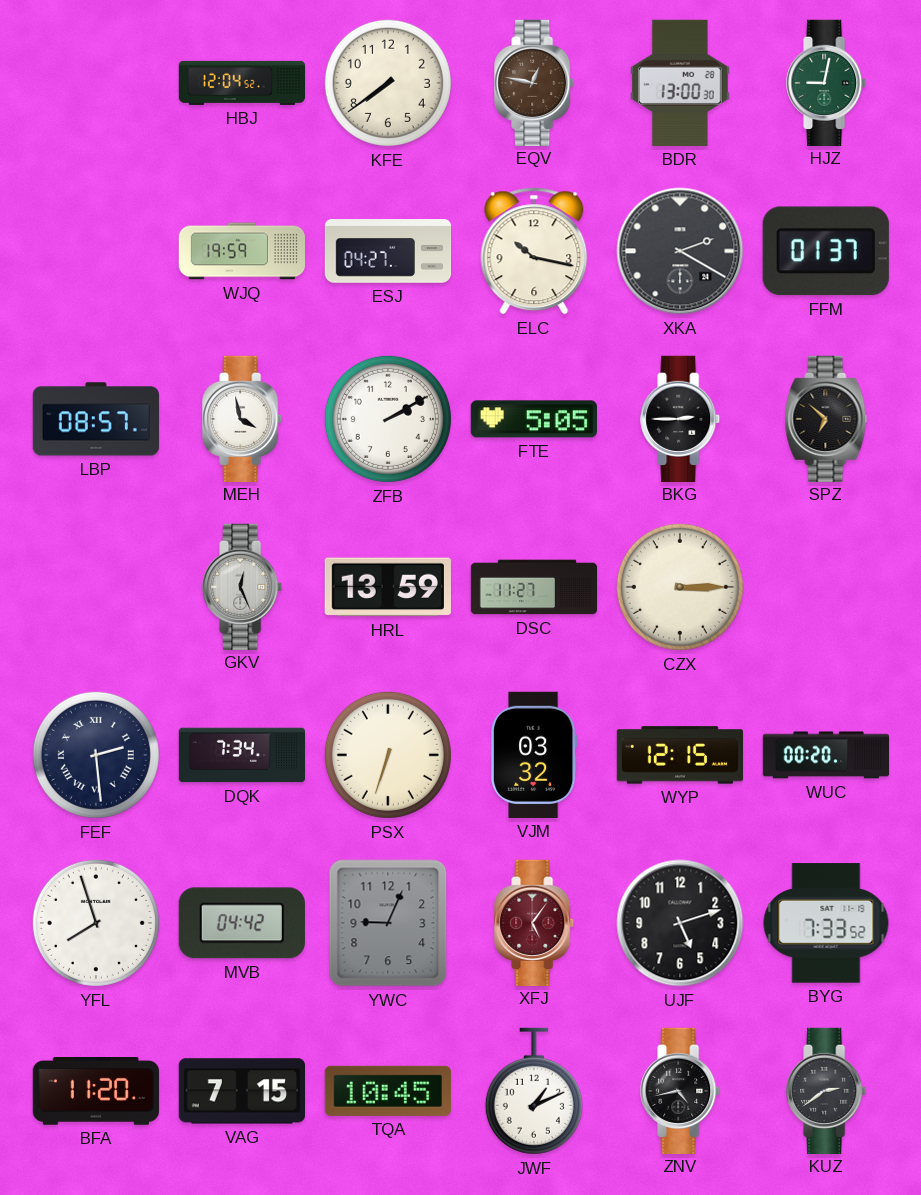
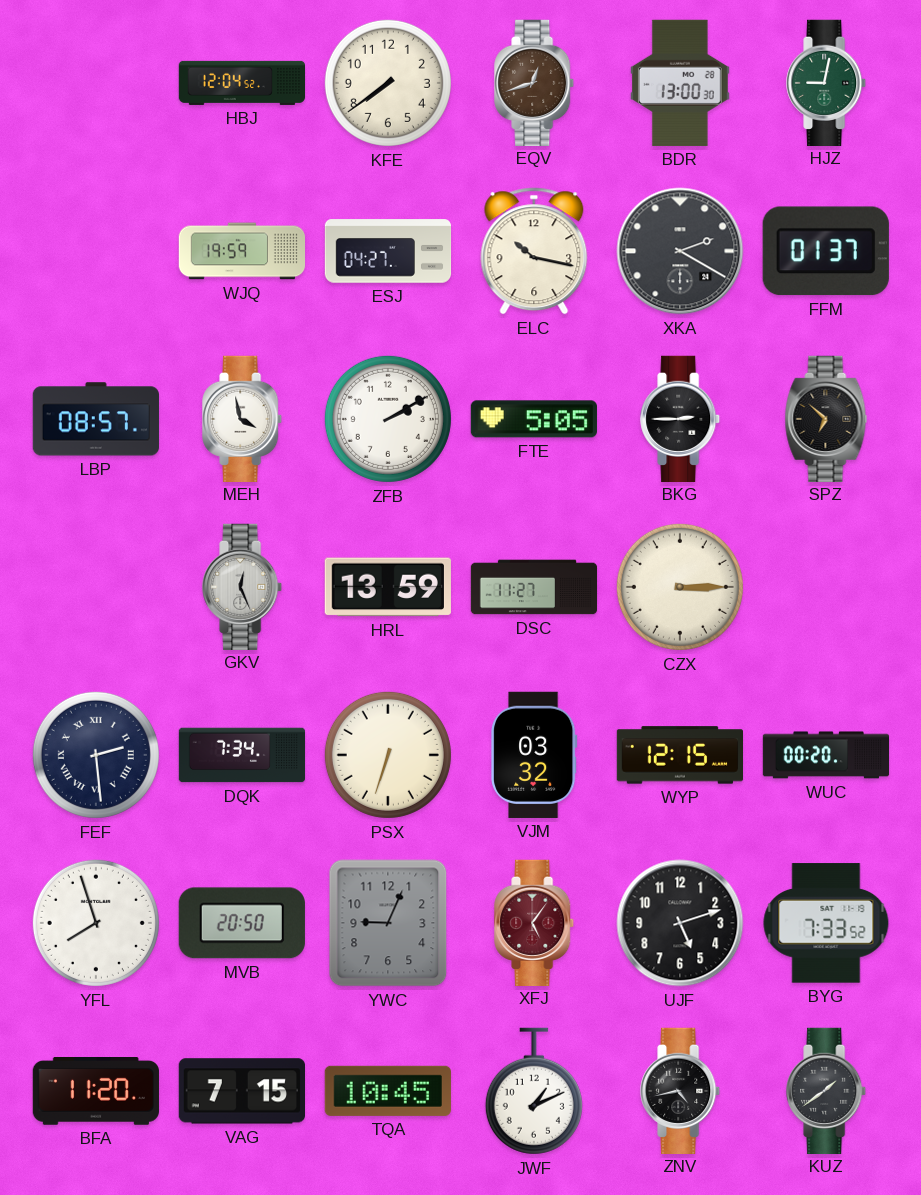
EQV: 12:47 -> 12:42 (535, 82)
MVB: 04:42 -> 20:50 (242, 923)
KUZ: 2:39 -> 1:39 (827, 1090)
